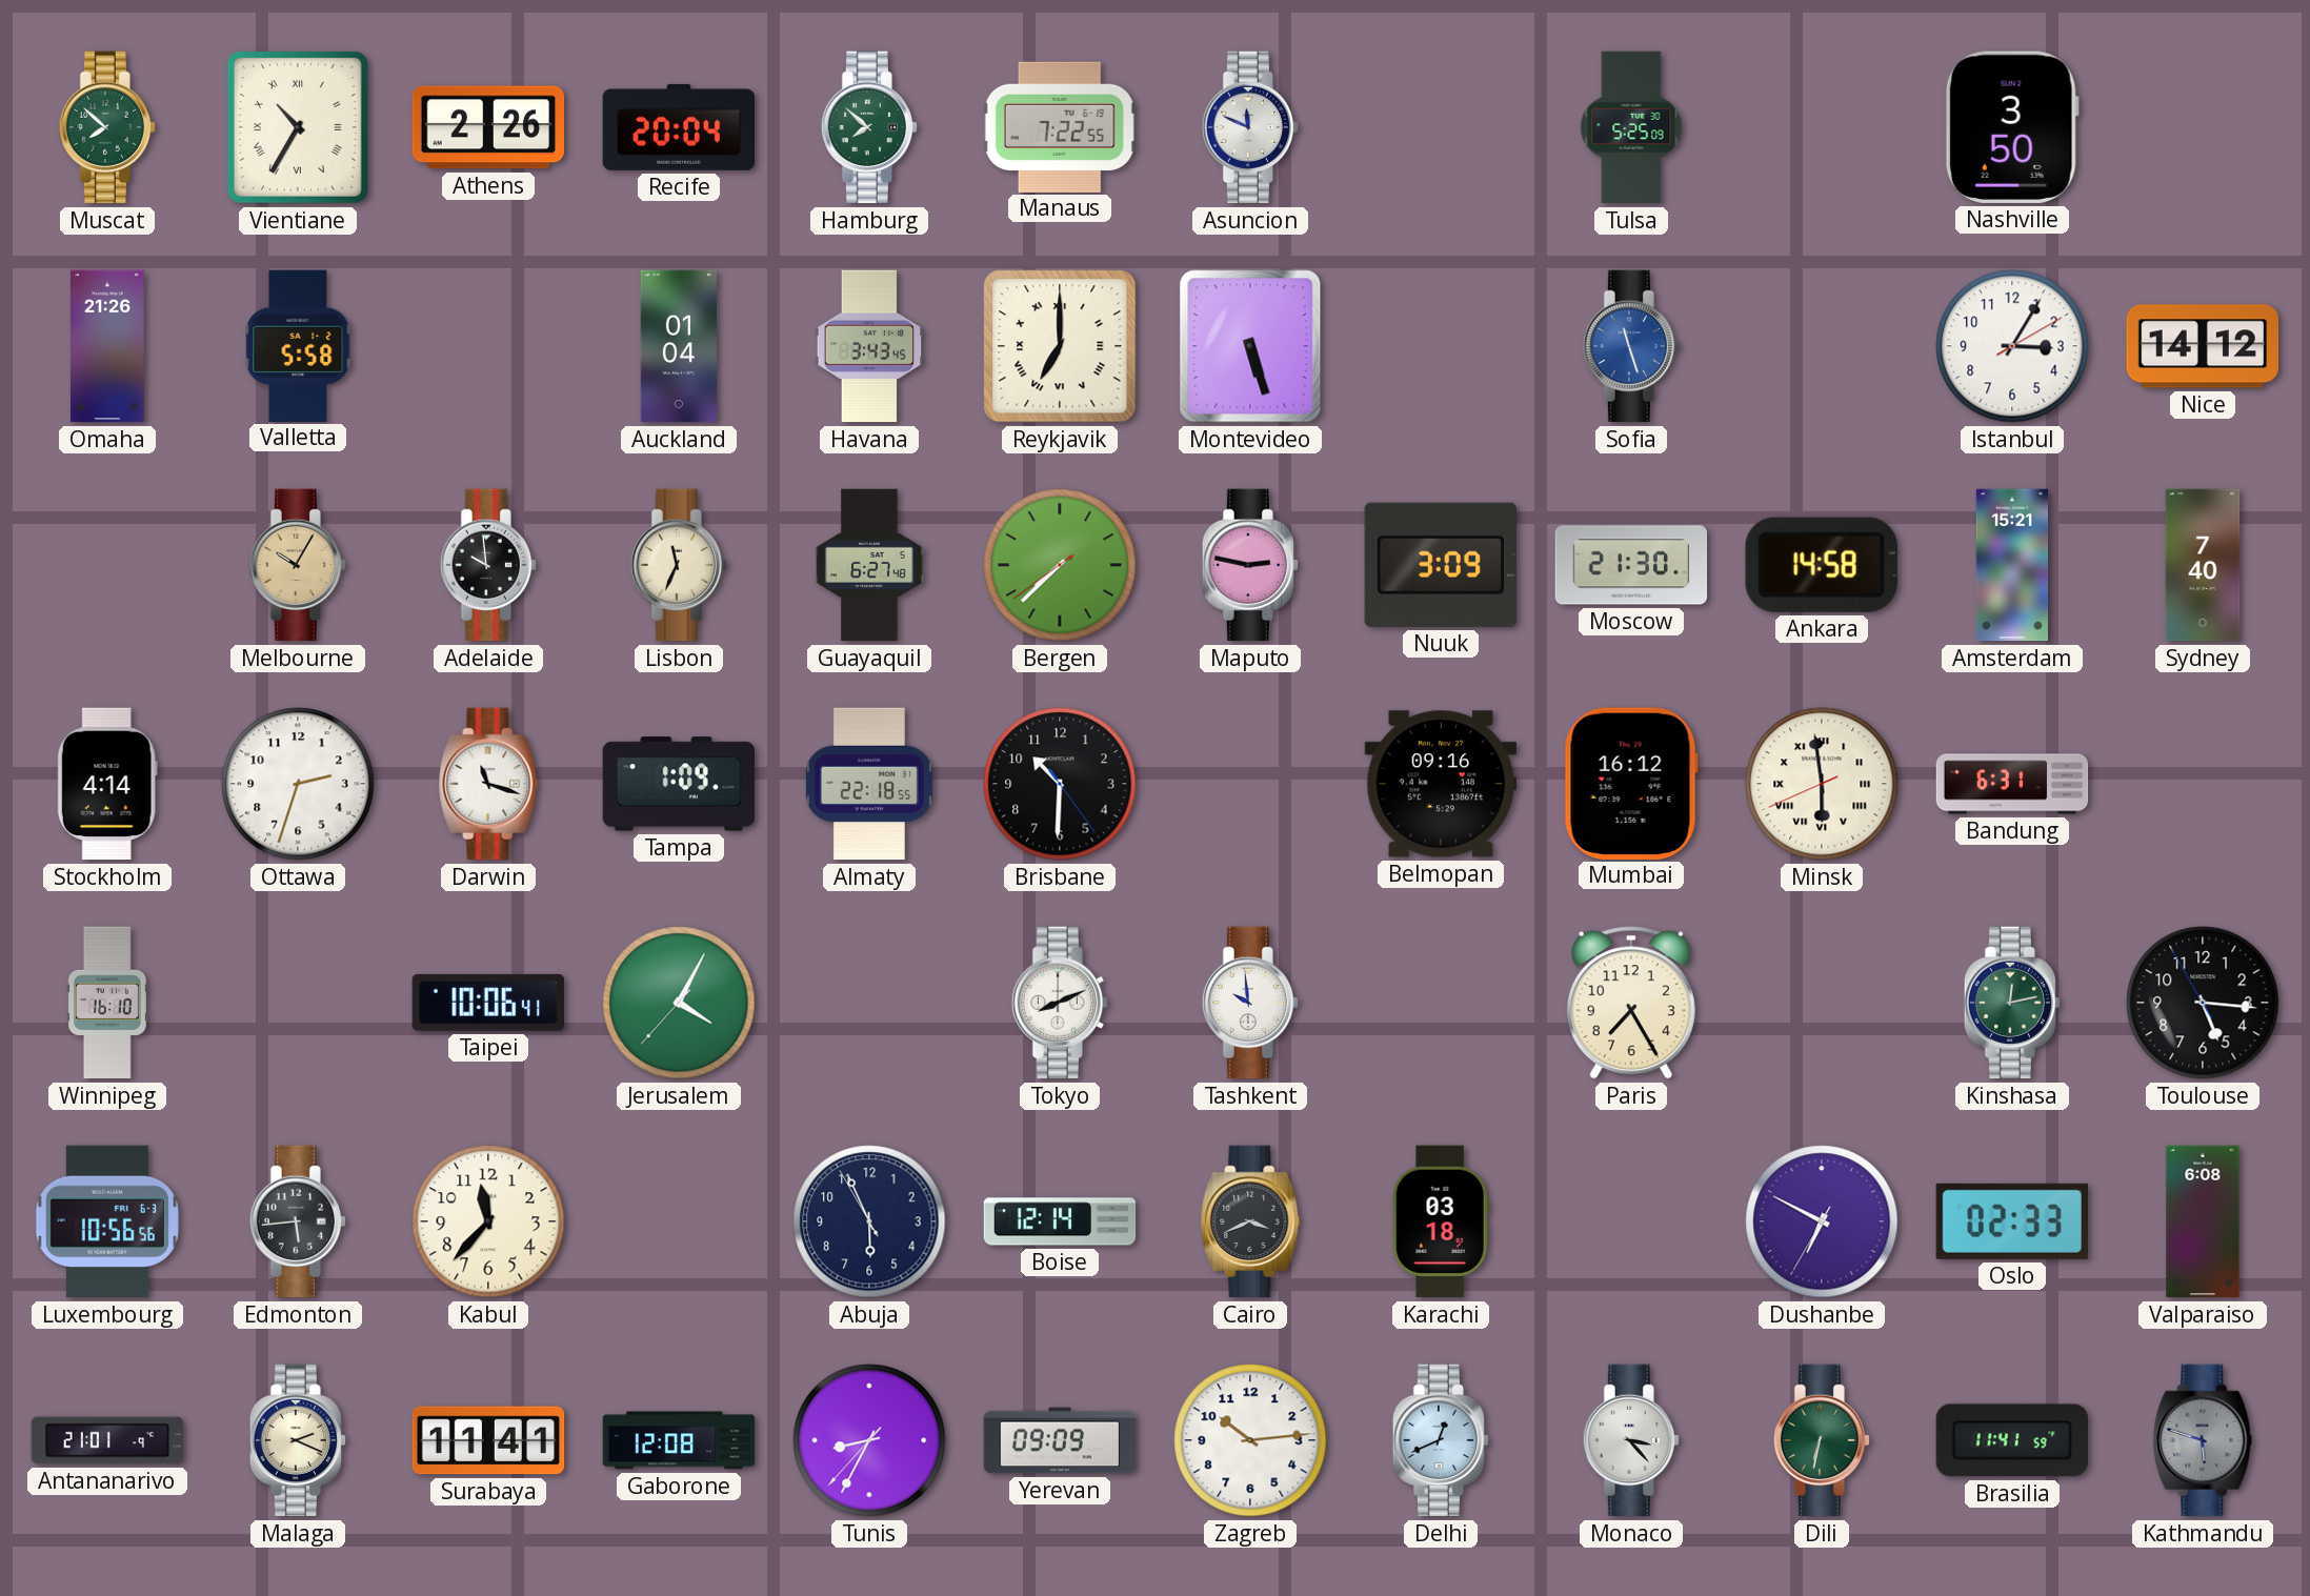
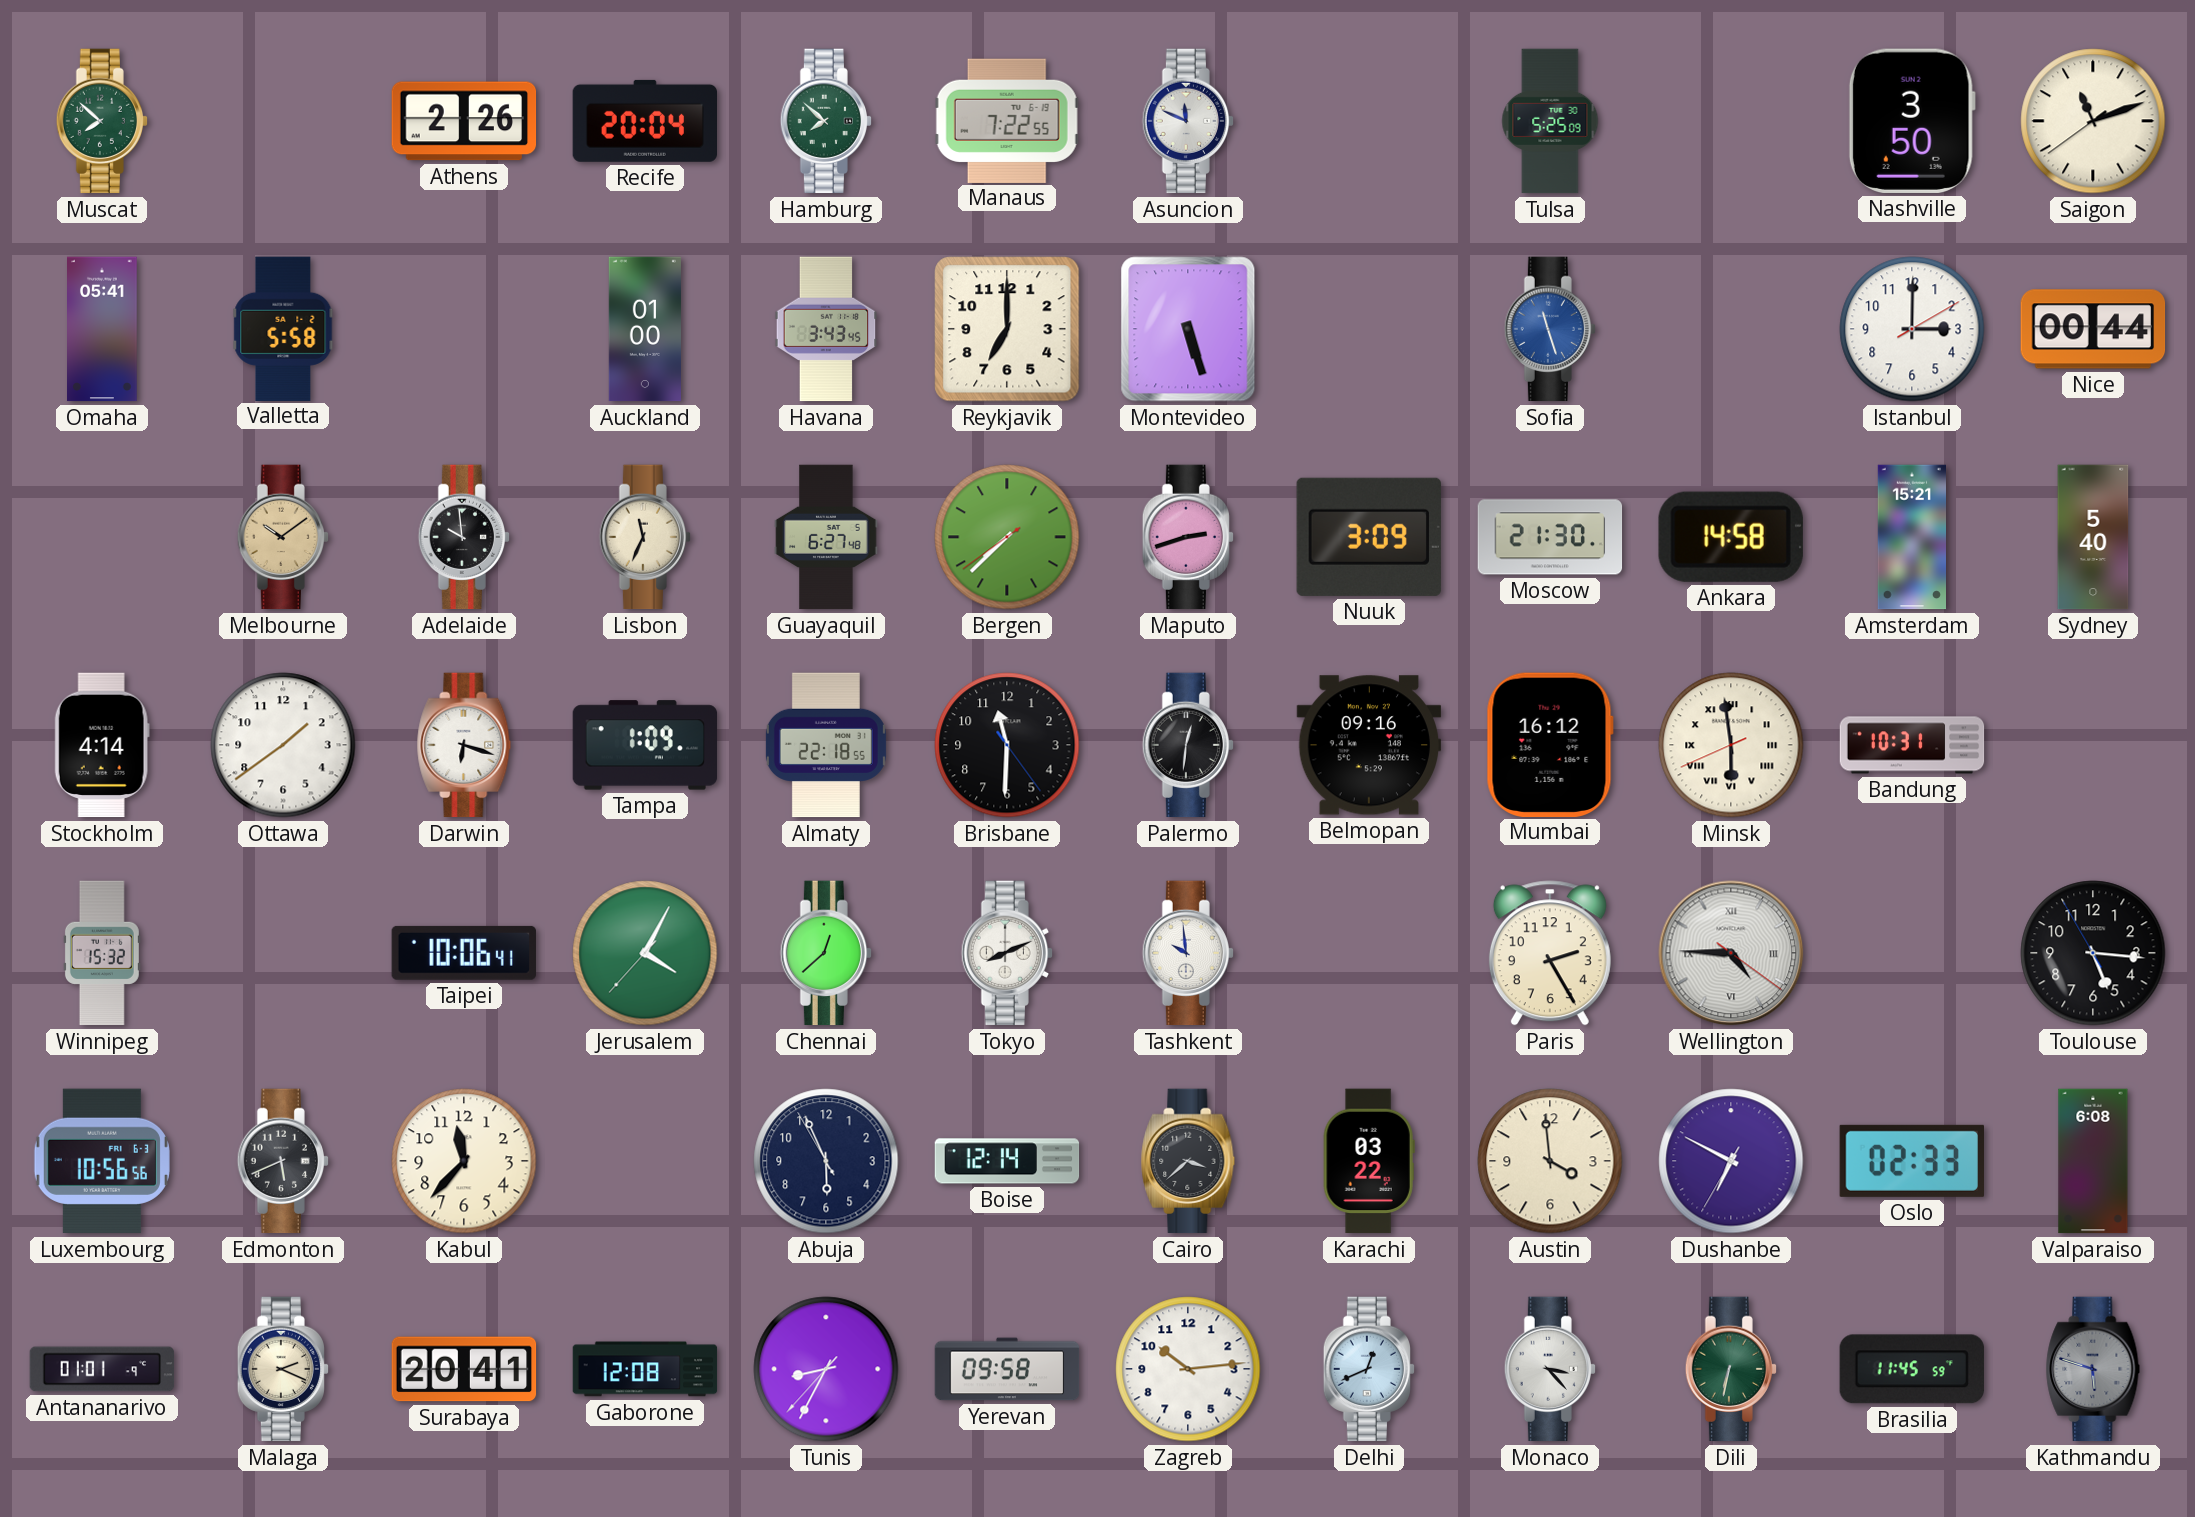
Vientiane: 10:35 -> none (298, 127)
Saigon: none -> 11:11 (2093, 121)
Omaha: 21:26 -> 05:41 (102, 329)
Auckland: 01:04 -> 01:00 (645, 329)
Reykjavik numerals: Roman -> Arabic (1007, 329)
Istanbul: 3:05 -> 3:00 (1912, 329)
Nice: 14:12 -> 00:44 (2093, 329)
Melbourne: 10:05 -> 10:09 (282, 537)
Maputo: 2:47 -> 2:42 (1187, 537)
Sydney: 7:40 -> 5:40 (2093, 537)
Ottawa: 2:33 -> 1:39 (283, 745)
Darwin: 11:18 -> 6:18 (464, 745)
Brisbane: 10:30 -> 11:30 (1007, 745)
Palermo: none -> 12:31 (1187, 745)
Bandung: 6:31 -> 10:31 (1912, 745)
Winnipeg: 16:10 -> 15:32 (102, 953)
Chennai: none -> 12:38 (825, 953)
Paris: 7:25 -> 2:25 (1550, 953)
Wellington: none -> 4:45 (1731, 953)
Kinshasa: 12:13 -> none (2011, 1003)
Edmonton: 5:44 -> 5:41 (282, 1161)
Cairo: 3:41 -> 3:38 (1188, 1161)
Karachi: 03:18 -> 03:22 (1369, 1161)
Austin: none -> 3:59 (1550, 1161)
Antananarivo: 21:01 -> 01:01 (102, 1369)
Surabaya: 11:41 -> 20:41 (464, 1369)
Yerevan: 09:09 -> 09:58 (1007, 1369)
Brasilia: 11:41 -> 11:45 (1912, 1369)
